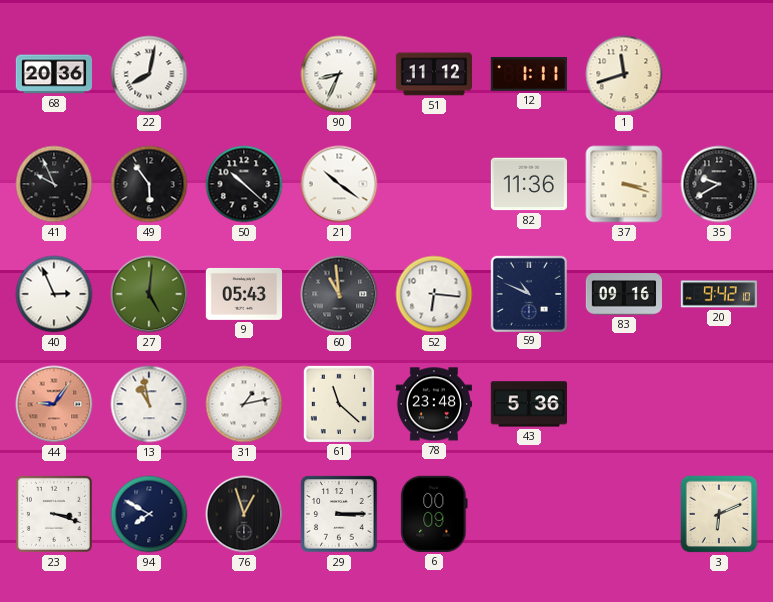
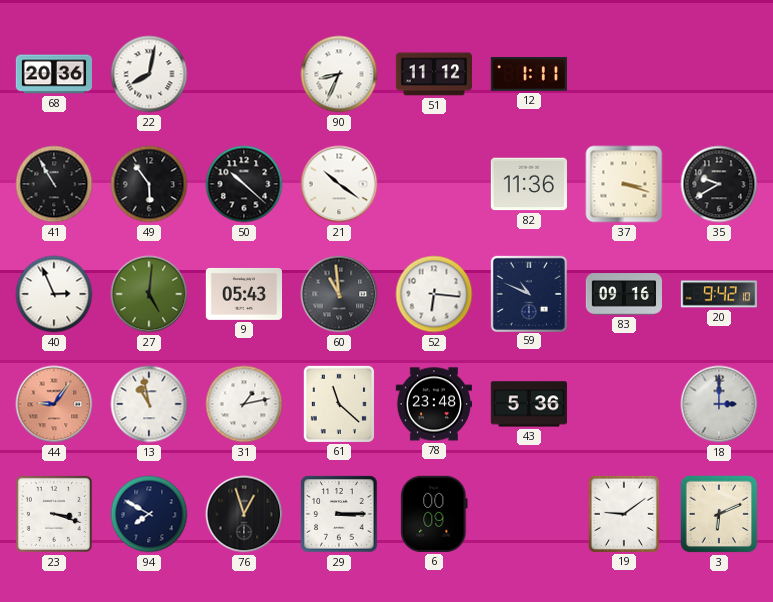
1: 11:42 -> none (624, 74)
41: 9:56 -> 10:55 (54, 184)
18: none -> 3:00 (719, 404)
19: none -> 9:09 (624, 513)
